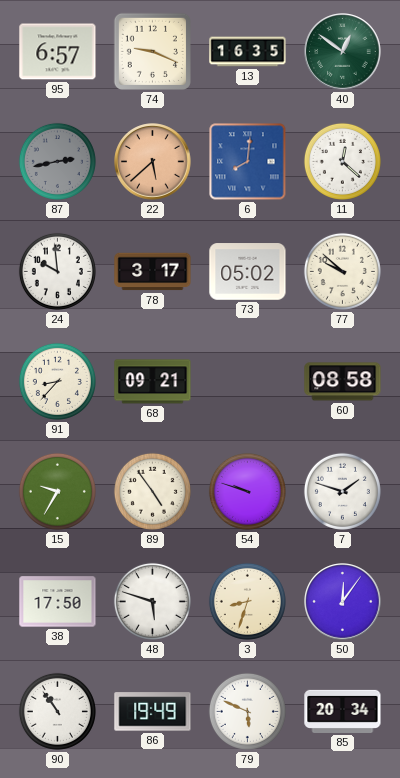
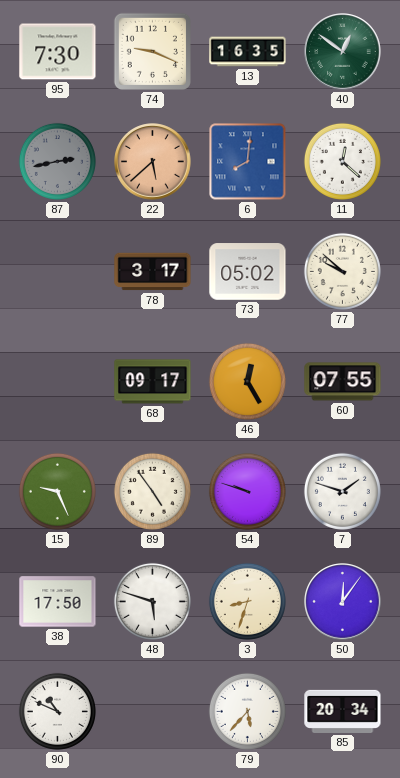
95: 6:57 -> 7:30 (58, 52)
24: 9:59 -> none (57, 271)
91: 8:37 -> none (57, 381)
68: 09:21 -> 09:17 (153, 382)
46: none -> 12:25 (247, 381)
60: 08:58 -> 07:55 (343, 382)
15: 9:35 -> 9:26 (57, 491)
90: 10:54 -> 10:49 (57, 711)
86: 19:49 -> none (153, 712)
79: 5:49 -> 5:37 (247, 711)
